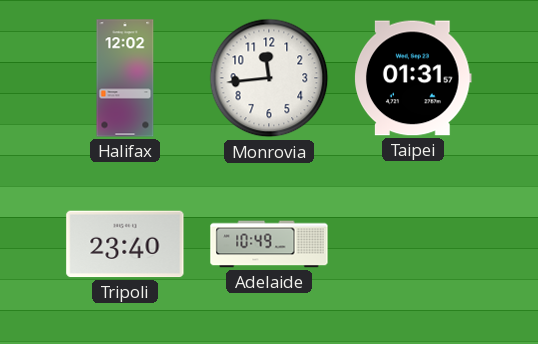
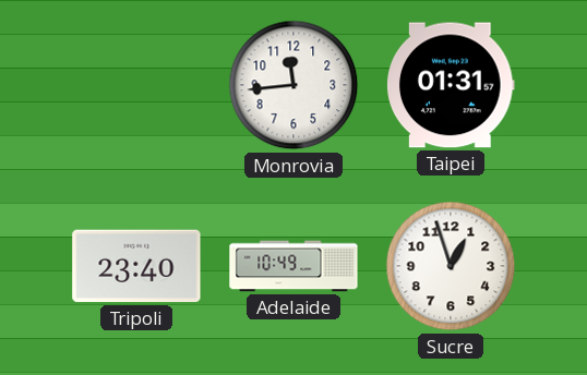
Halifax: 12:02 -> none (125, 78)
Sucre: none -> 12:57 (451, 266)
